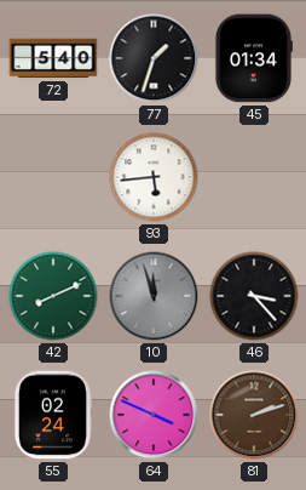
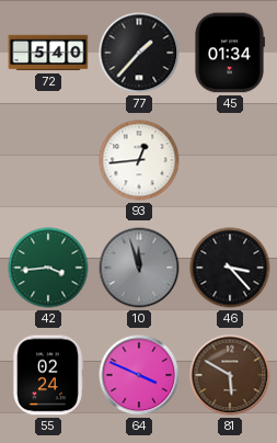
77: 1:33 -> 1:37 (139, 53)
93: 5:44 -> 12:44 (139, 160)
42: 8:11 -> 3:44 (48, 268)
81: 2:12 -> 5:50 (230, 375)
